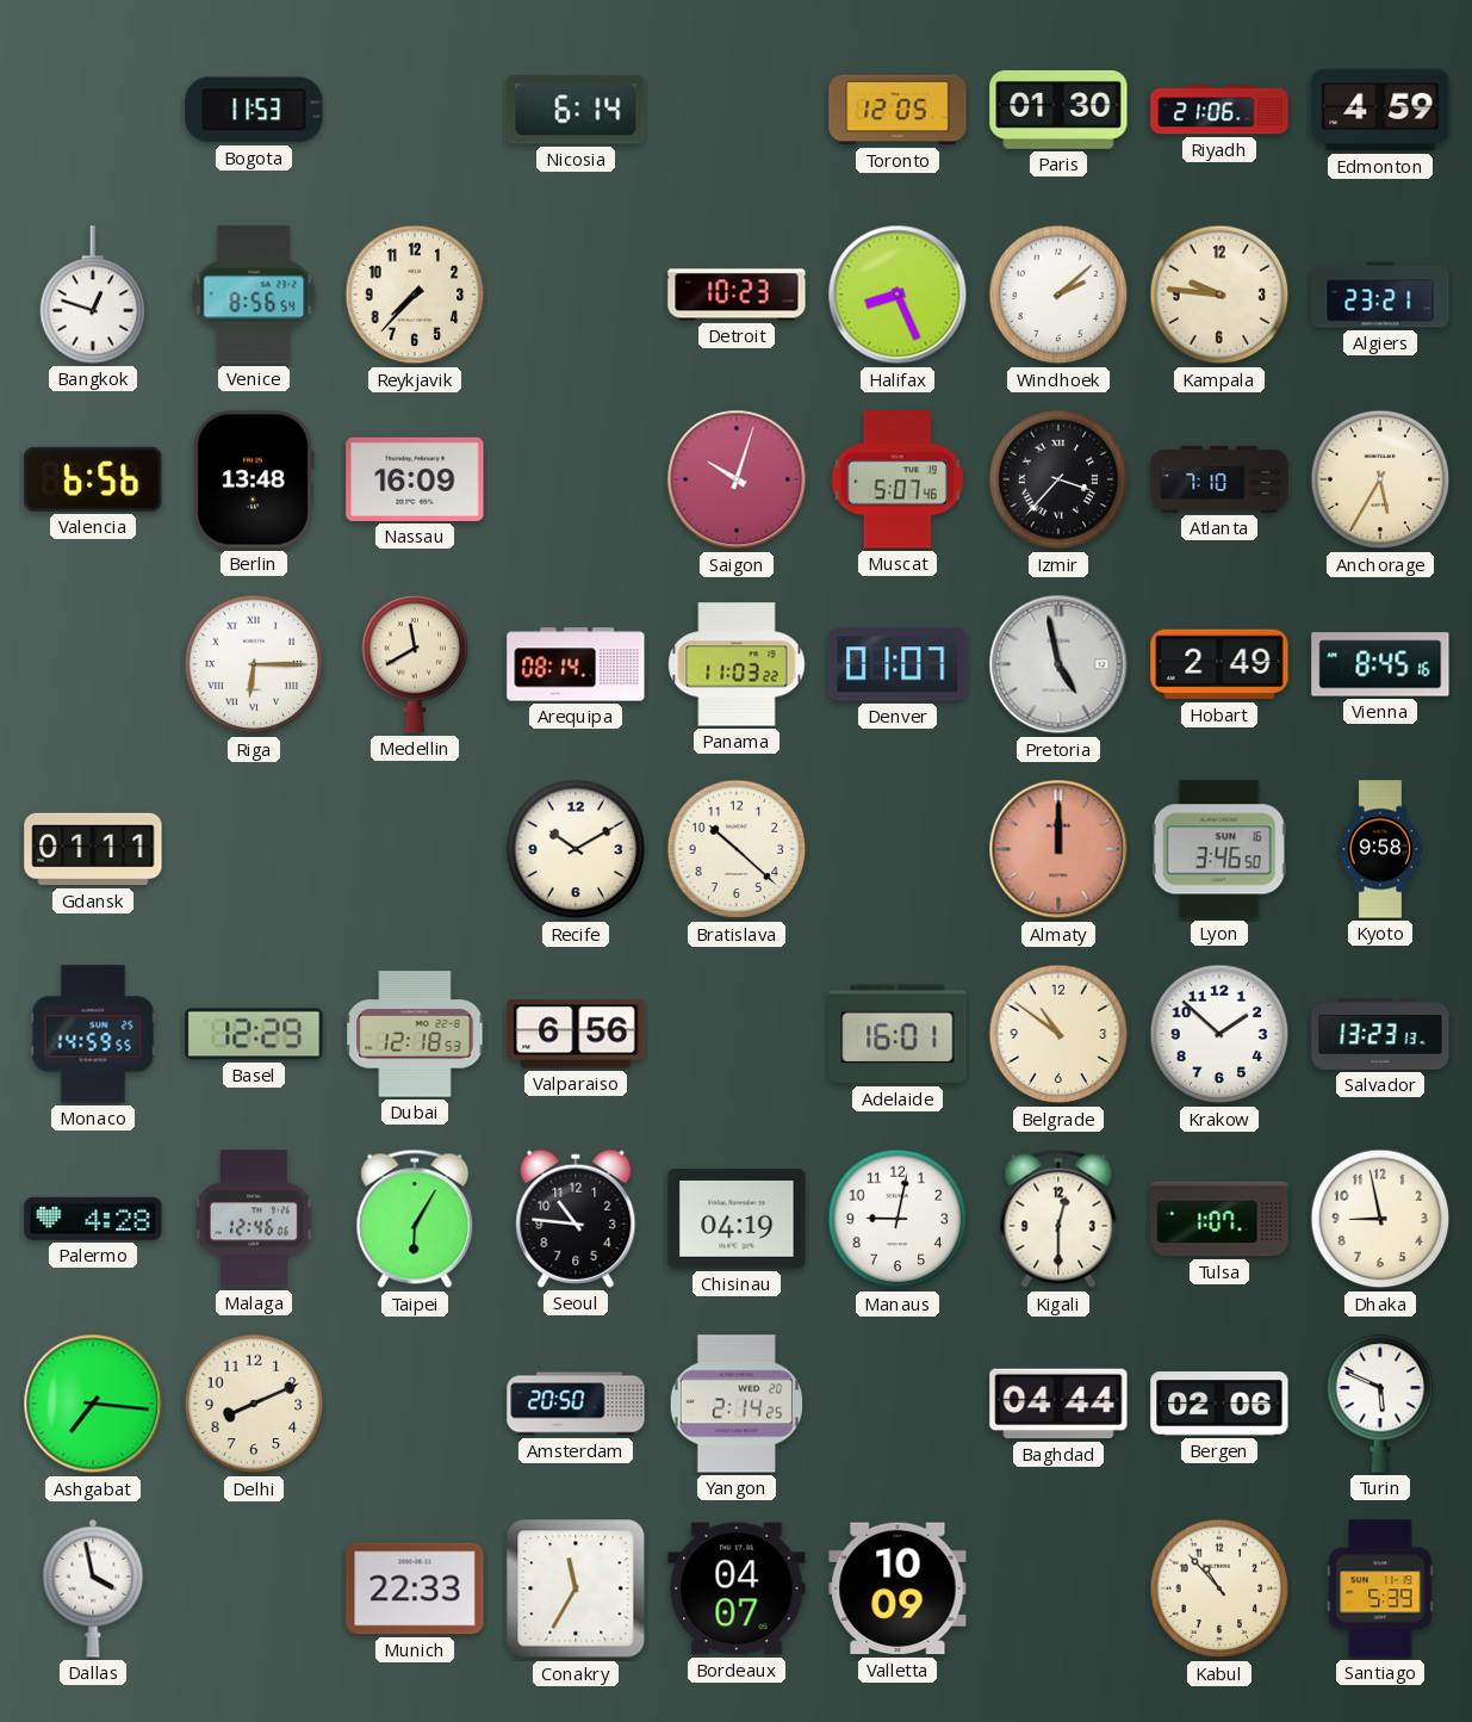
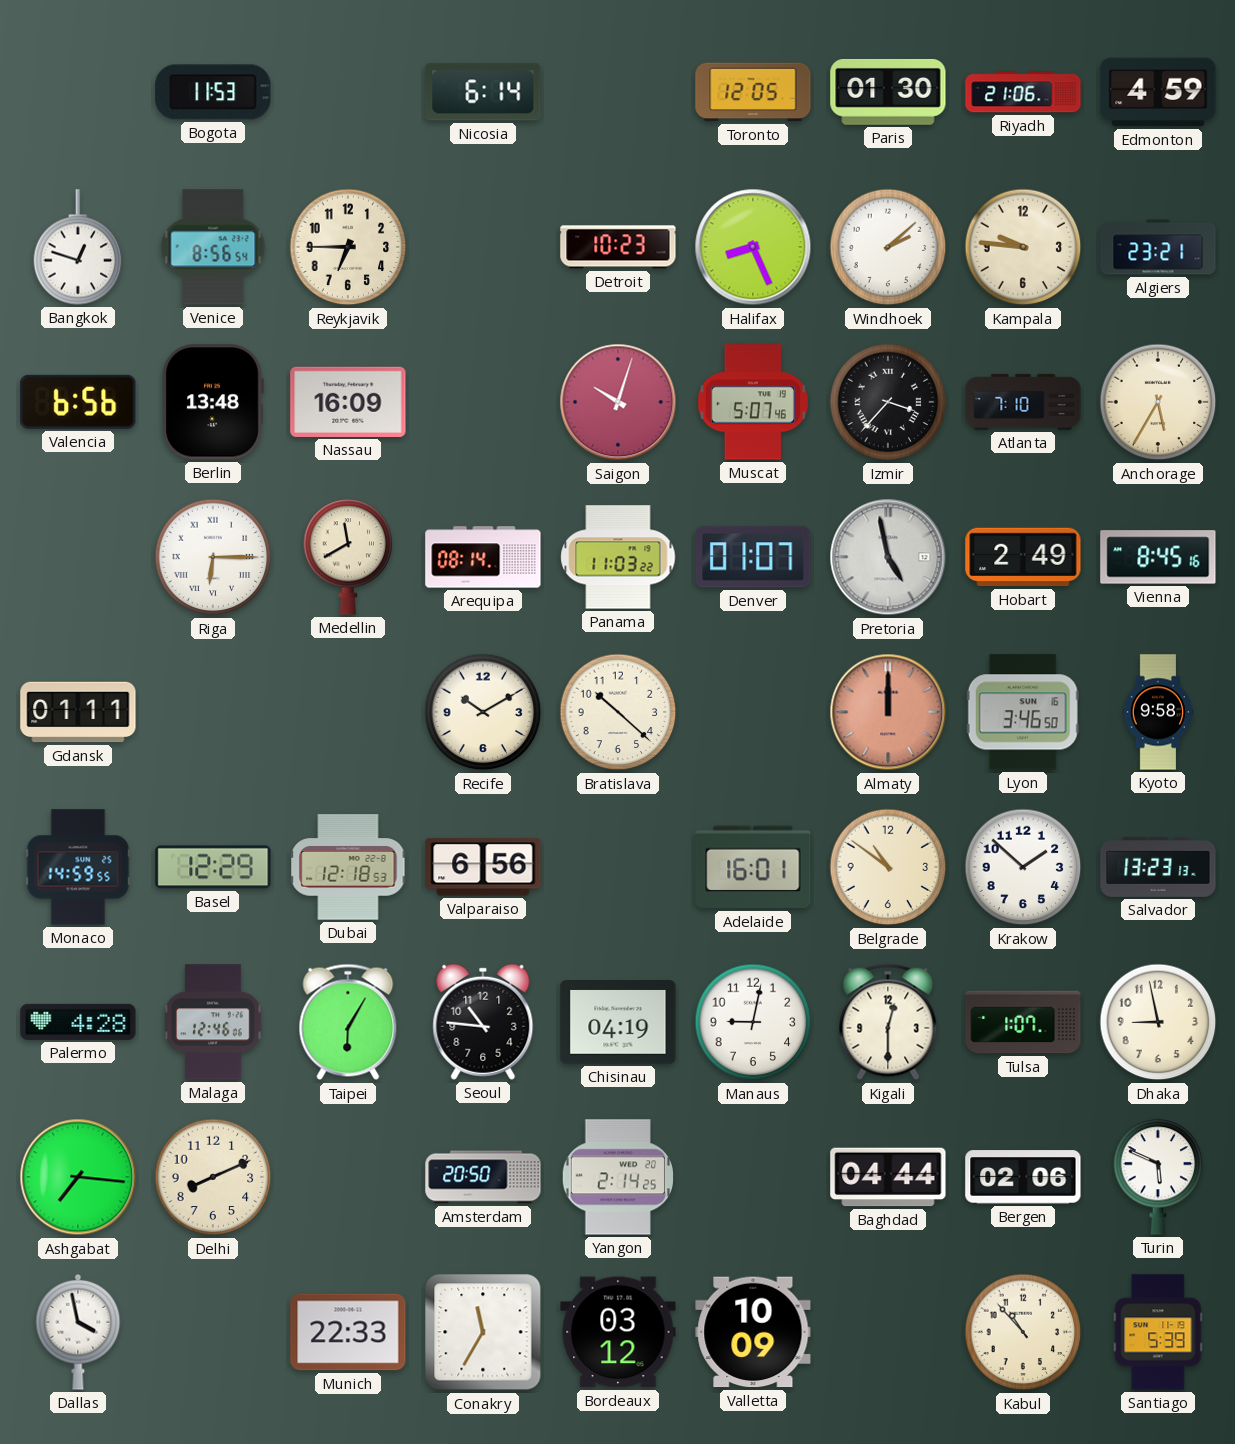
Reykjavik: 7:37 -> 6:45 (348, 247)
Bordeaux: 04:07 -> 03:12 (618, 1332)
